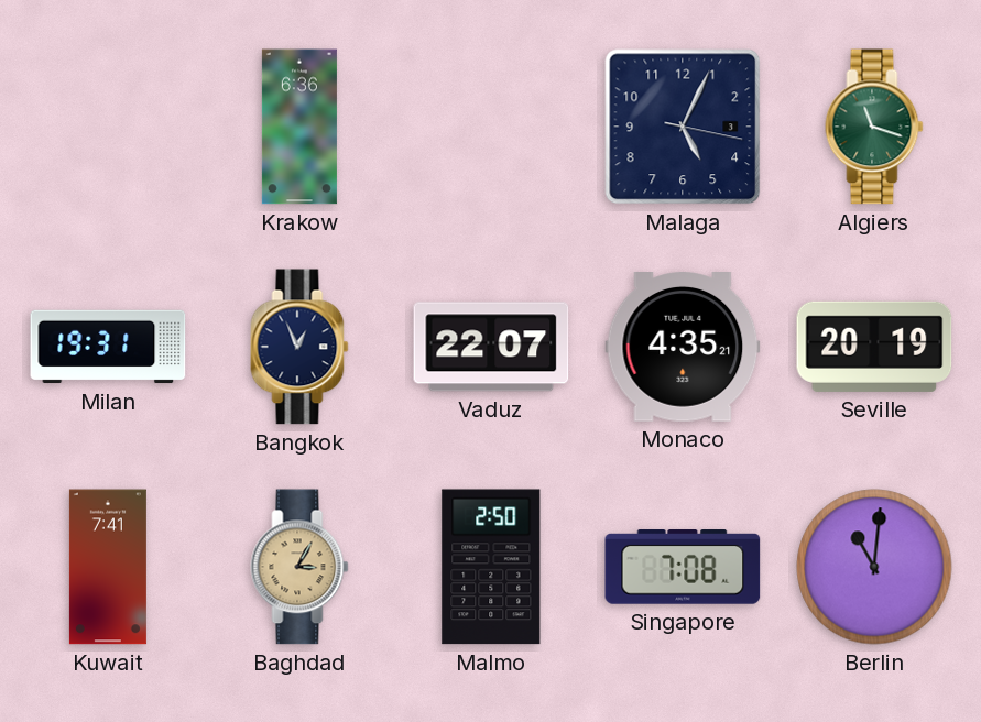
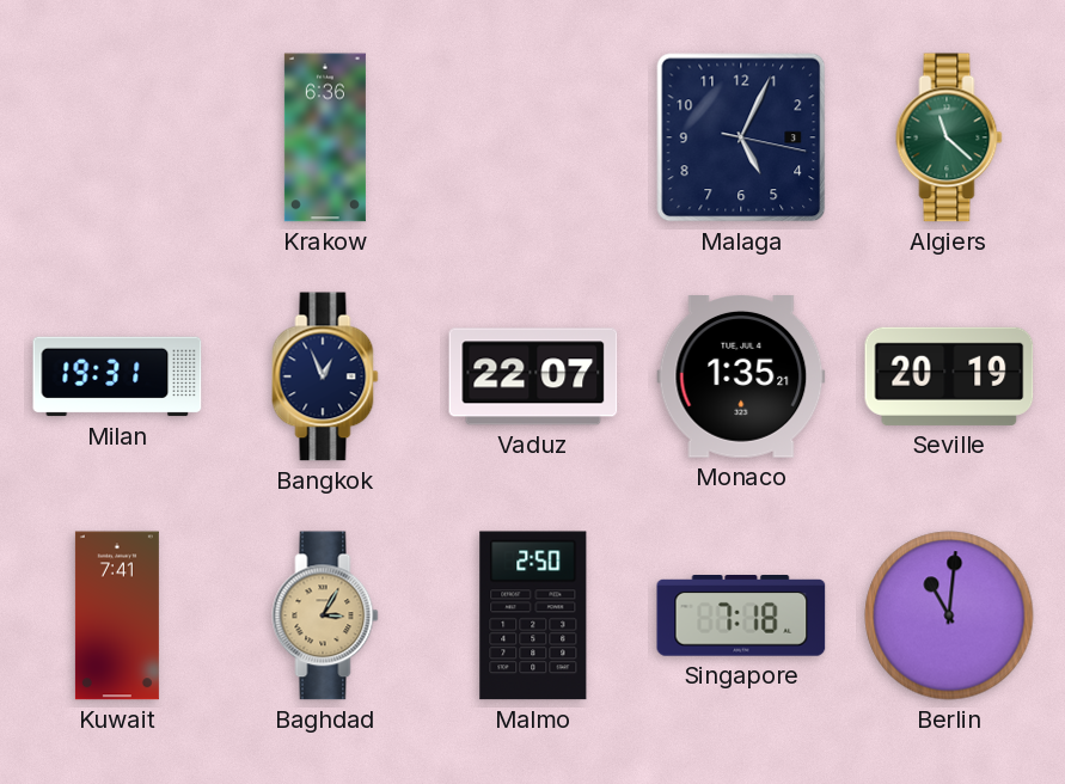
Algiers: 11:18 -> 11:22 (949, 137)
Monaco: 4:35 -> 1:35 (741, 378)
Singapore: 7:08 -> 7:18 (741, 615)
